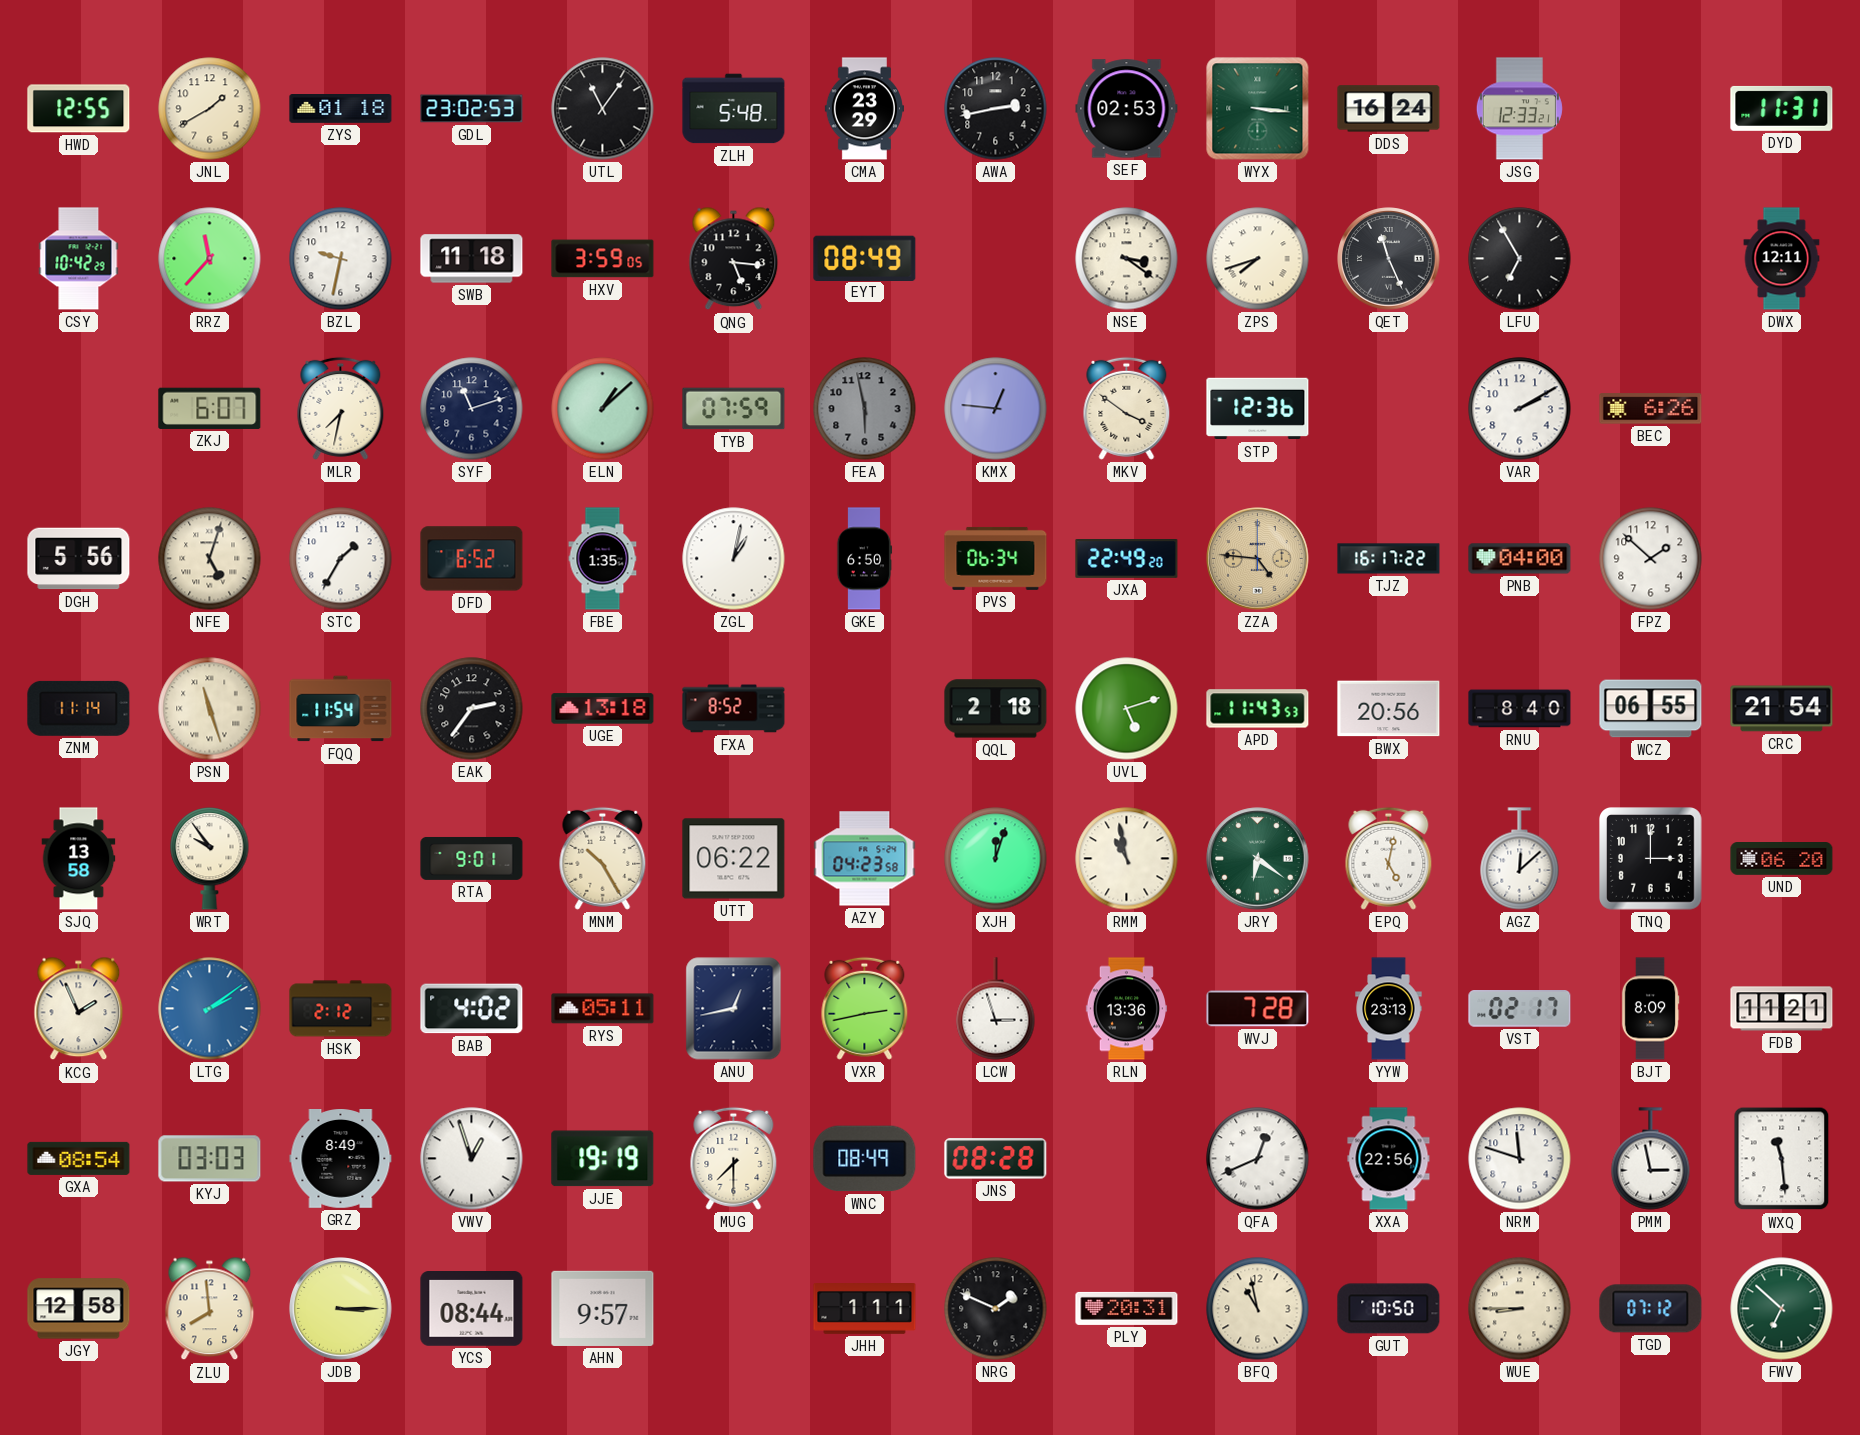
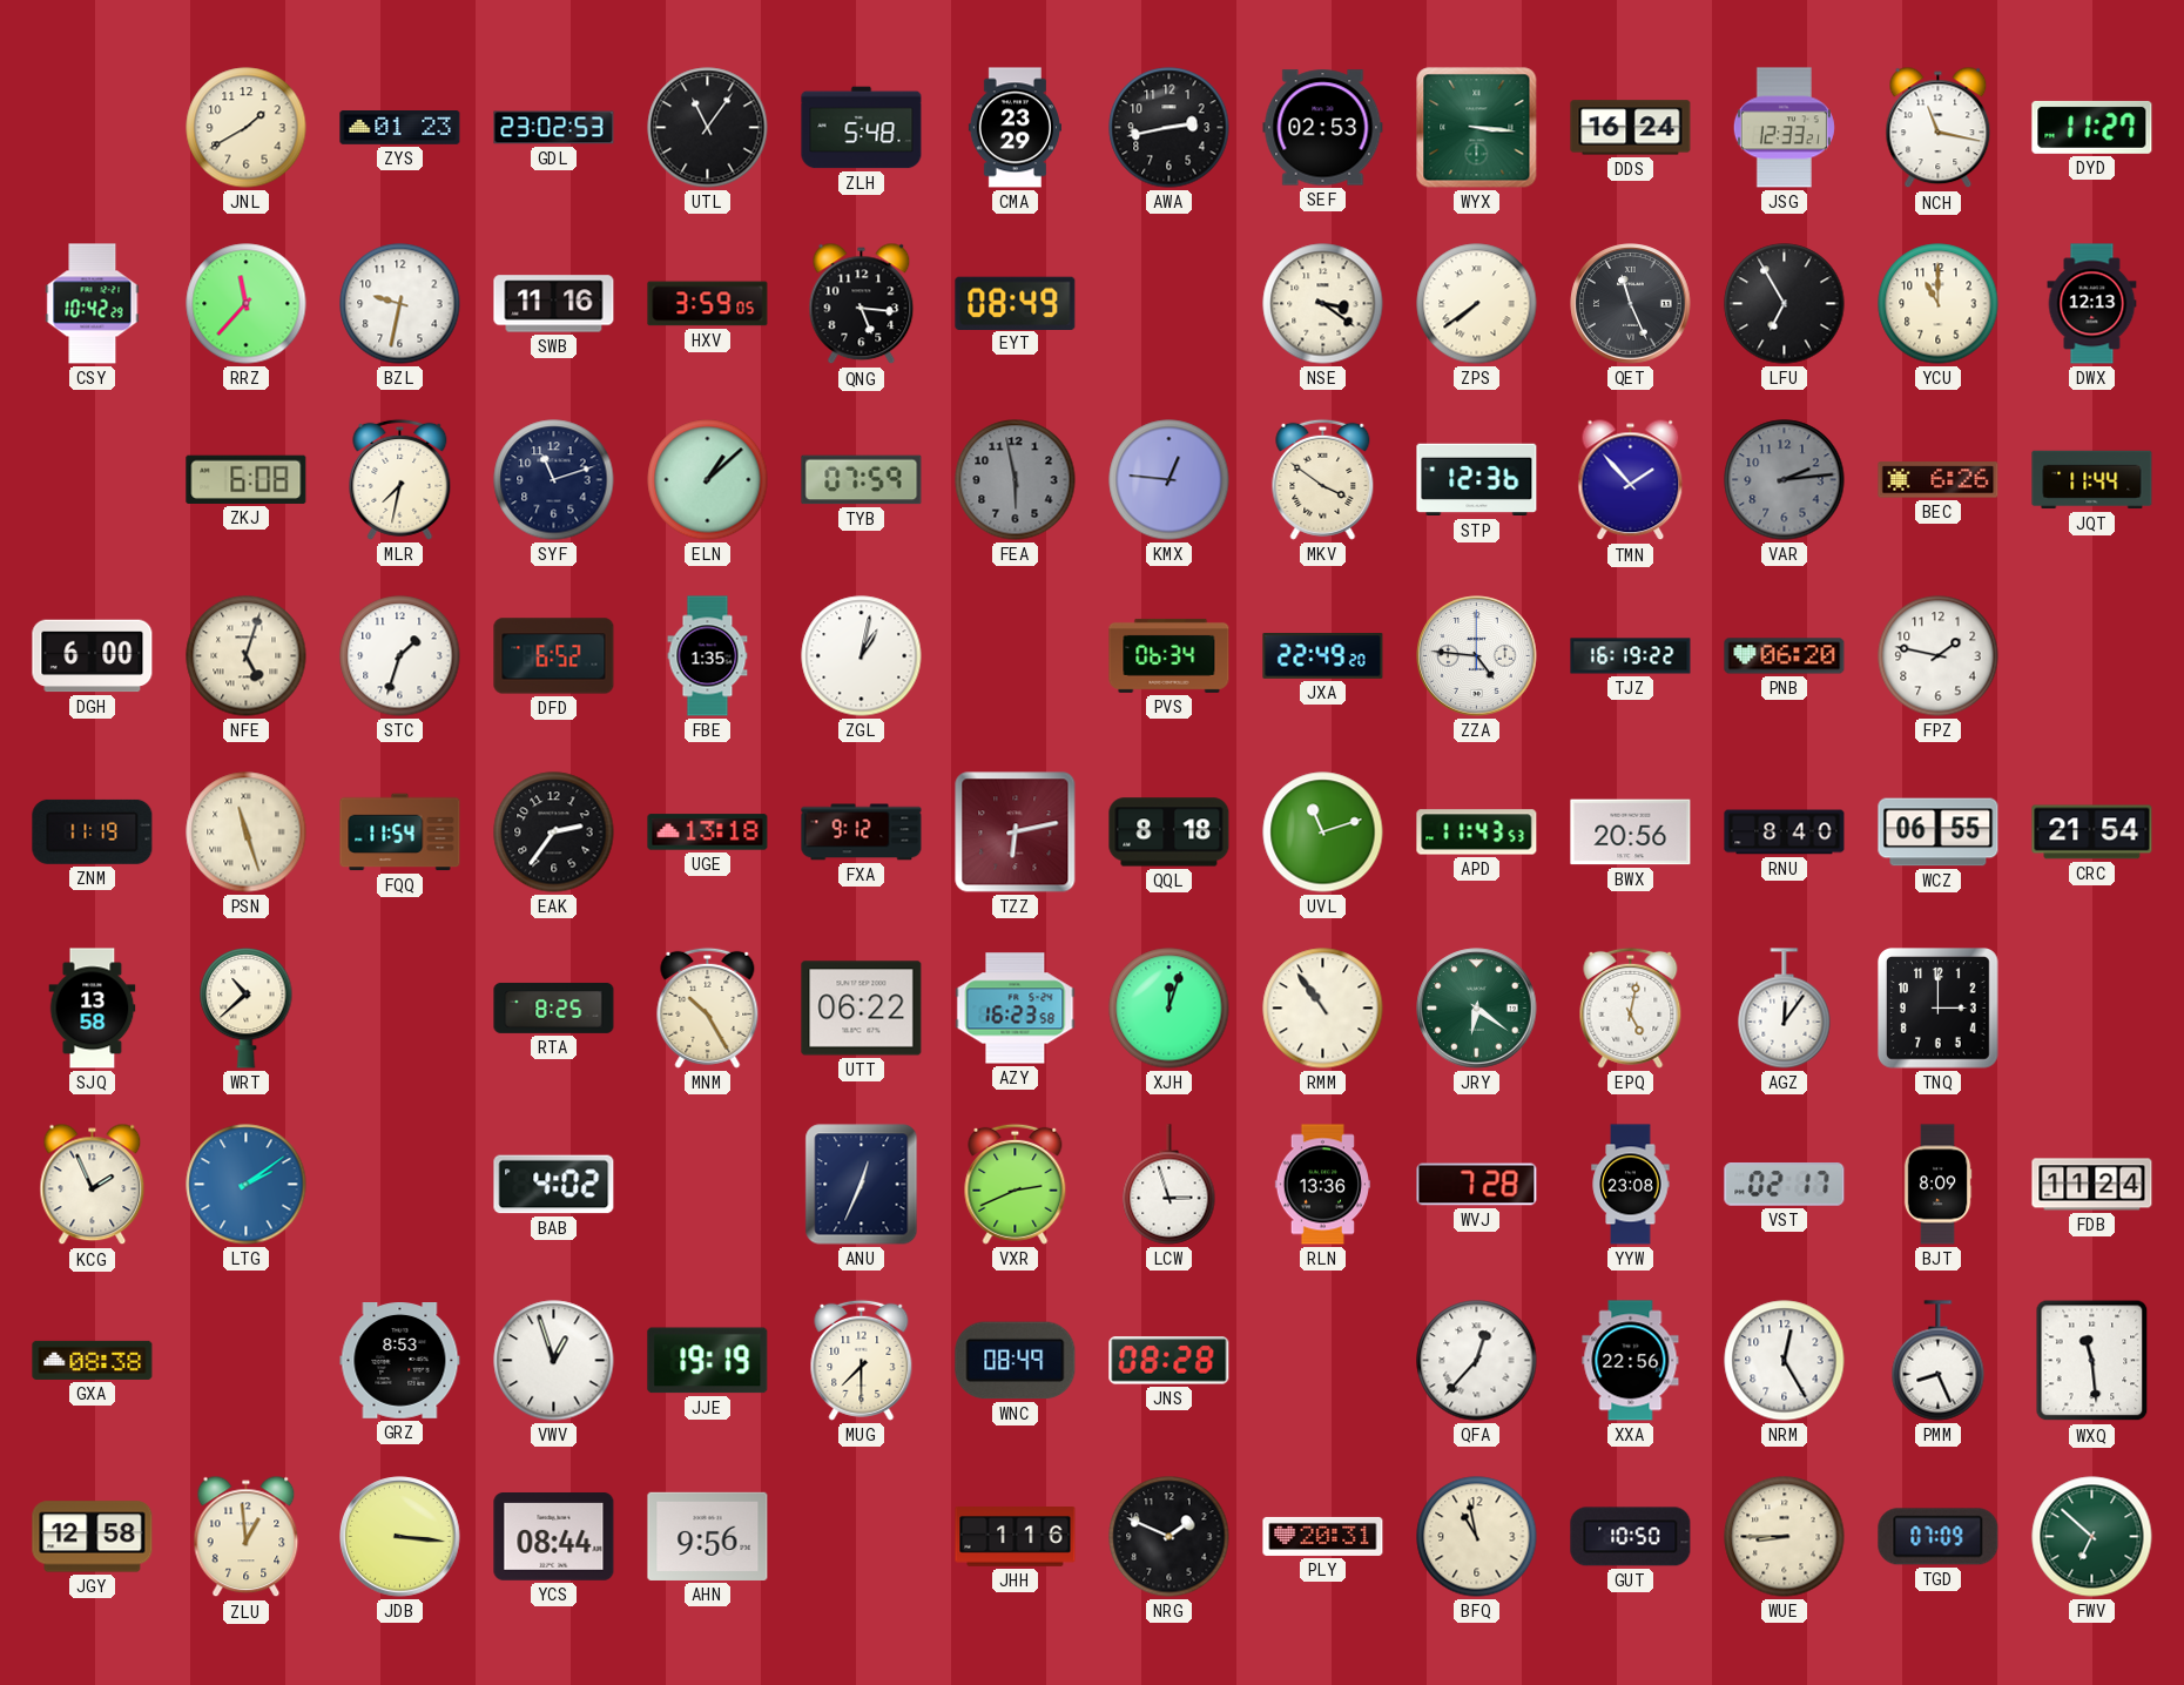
HWD: 12:55 -> none (79, 109)
ZYS: 01:18 -> 01:23 (400, 128)
NCH: none -> 11:17 (1939, 128)
DYD: 11:31 -> 11:27 (2092, 127)
SWB: 11:18 -> 11:16 (554, 304)
ZPS: 7:42 -> 7:39 (1477, 304)
YCU: none -> 11:00 (1939, 304)
DWX: 12:11 -> 12:13 (2092, 304)
ZKJ: 6:07 -> 6:08 (247, 479)
TMN: none -> 1:53 (1631, 480)
VAR: 2:10 -> 2:14 (1785, 480)
VAR dial: white -> grey (1785, 480)
JQT: none -> 11:44 (2092, 480)
DGH: 5:56 -> 6:00 (93, 656)
STC: 1:35 -> 1:33 (400, 656)
GKE: 6:50 -> none (864, 559)
ZZA dial: champagne -> white (1477, 656)
TJZ: 16:17 -> 16:19 (1631, 656)
PNB: 04:00 -> 06:20 (1785, 656)
FPZ: 1:52 -> 1:47 (1939, 656)
ZNM: 11:14 -> 11:19 (93, 831)
FXA: 8:52 -> 9:12 (862, 833)
TZZ: none -> 6:13 (1016, 833)
QQL: 2:18 -> 8:18 (1169, 833)
UVL: 5:12 -> 11:12 (1323, 833)
WRT: 9:54 -> 10:38 (247, 1009)
RTA: 9:01 -> 8:25 (554, 1007)
AZY: 04:23 -> 16:23 (1016, 1009)
RMM: 10:58 -> 10:54 (1323, 1009)
AGZ: 12:08 -> 12:06 (1785, 1009)
UND: 06:20 -> none (1782, 859)
HSK: 2:12 -> none (341, 1009)
RYS: 05:11 -> none (603, 1009)
ANU: 12:43 -> 12:34 (862, 1185)
VXR: 2:43 -> 2:41 (1016, 1184)
YYW: 23:13 -> 23:08 (1631, 1185)
FDB: 11:21 -> 11:24 (2092, 1185)
GXA: 08:54 -> 08:38 (93, 1360)
KYJ: 03:03 -> none (210, 1159)
GRZ: 8:49 -> 8:53 (400, 1361)
QFA: 12:41 -> 12:37 (1477, 1361)
NRM: 11:48 -> 12:25 (1785, 1361)
PMM: 2:58 -> 8:26 (1939, 1361)
ZLU: 7:59 -> 12:59 (247, 1537)
JDB: 3:15 -> 3:16 (400, 1537)
AHN: 9:57 -> 9:56 (708, 1536)
JHH: 1:11 -> 1:16 (1016, 1537)
TGD: 07:12 -> 07:09 (1939, 1537)
